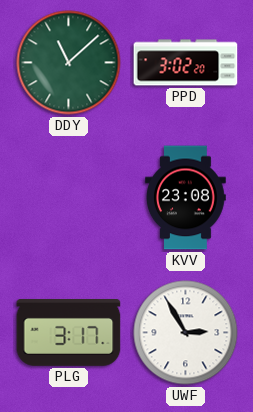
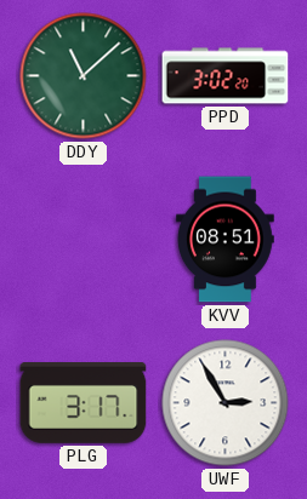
KVV: 23:08 -> 08:51 (226, 240)
